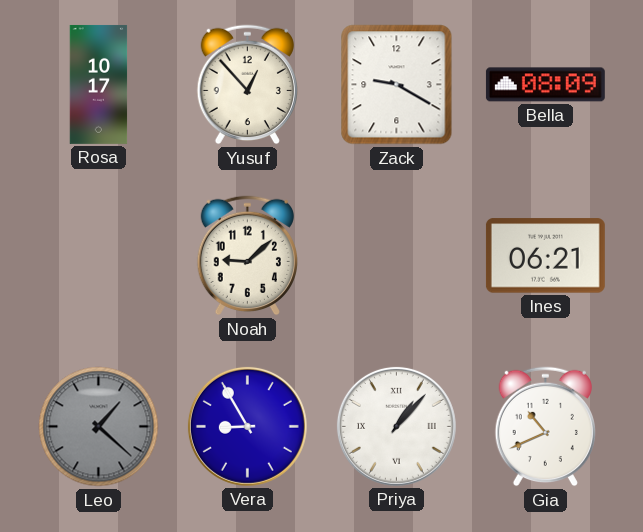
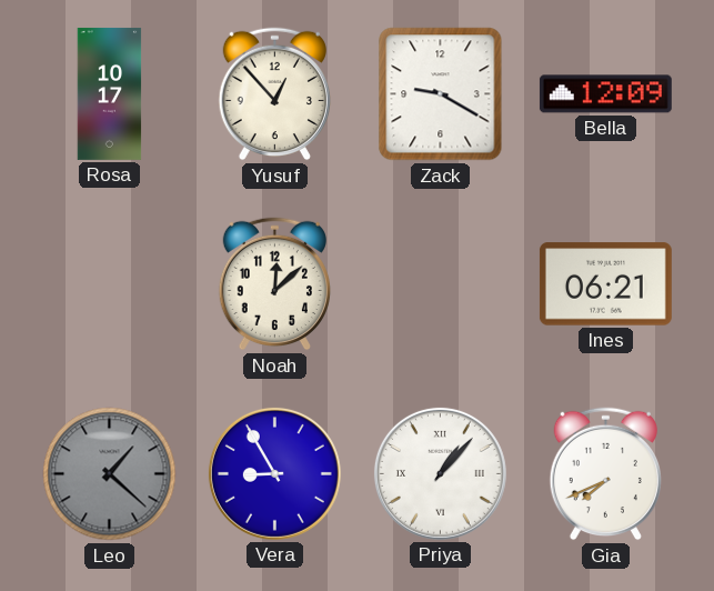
Bella: 08:09 -> 12:09 (605, 94)
Noah: 9:08 -> 12:08 (274, 284)
Gia: 10:41 -> 7:41 (605, 474)
